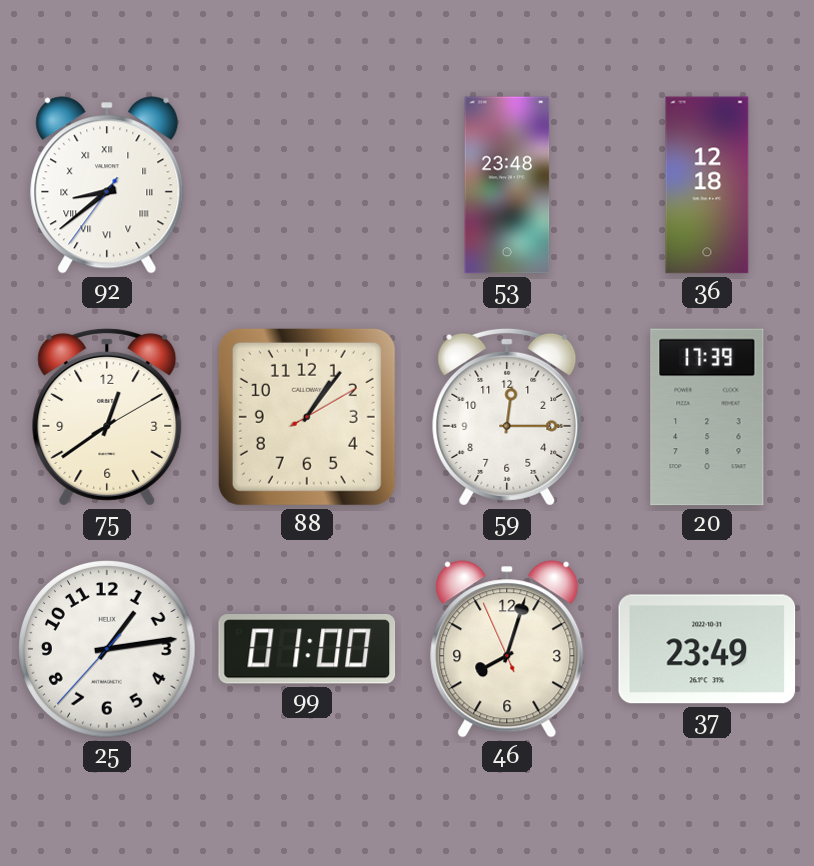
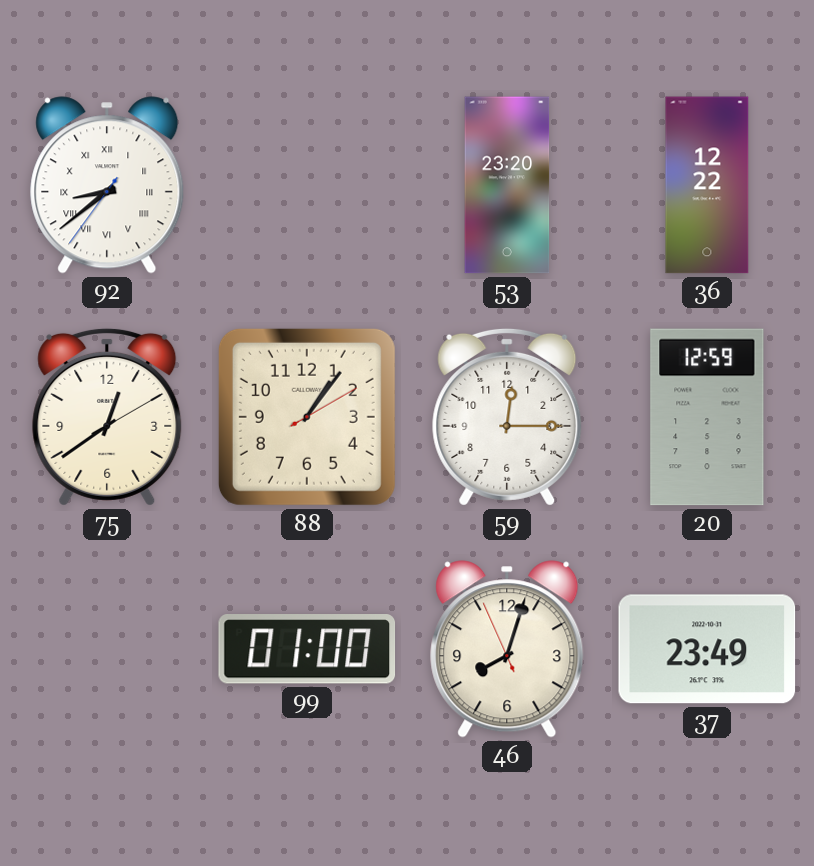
53: 23:48 -> 23:20 (507, 185)
36: 12:18 -> 12:22 (707, 185)
20: 17:39 -> 12:59 (707, 417)
25: 1:13 -> none (107, 649)
